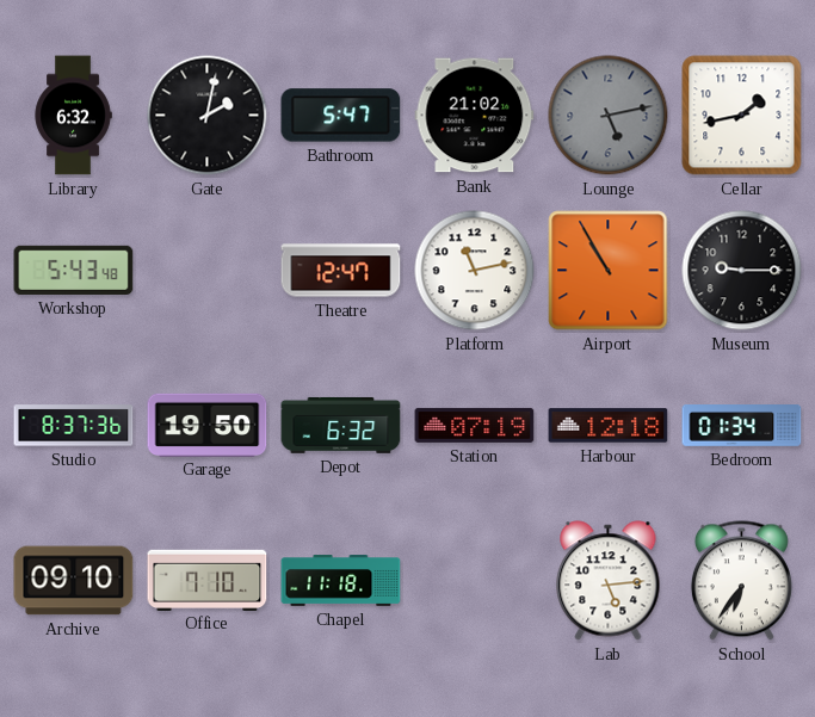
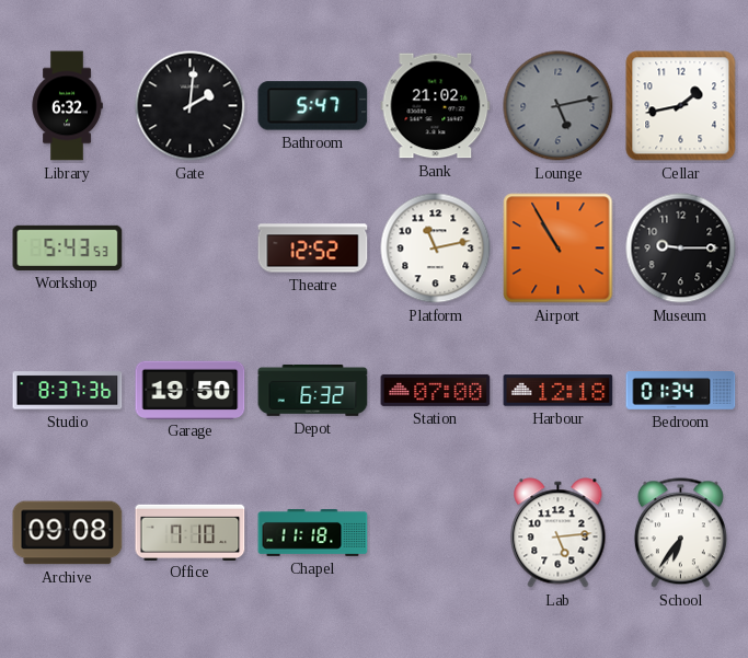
Gate: 2:02 -> 2:01 (191, 106)
Workshop: 5:43:48 -> 5:43:53 (68, 247)
Theatre: 12:47 -> 12:52 (313, 249)
Station: 07:19 -> 07:00 (436, 390)
Archive: 09:10 -> 09:08 (68, 533)
